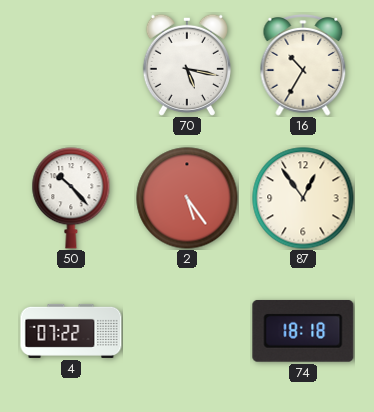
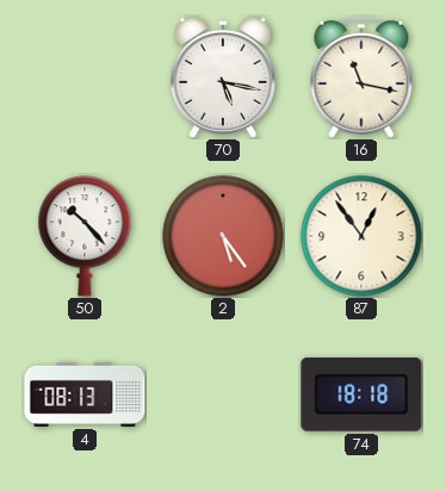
16: 10:35 -> 11:17 (361, 77)
4: 07:22 -> 08:13 (85, 394)
